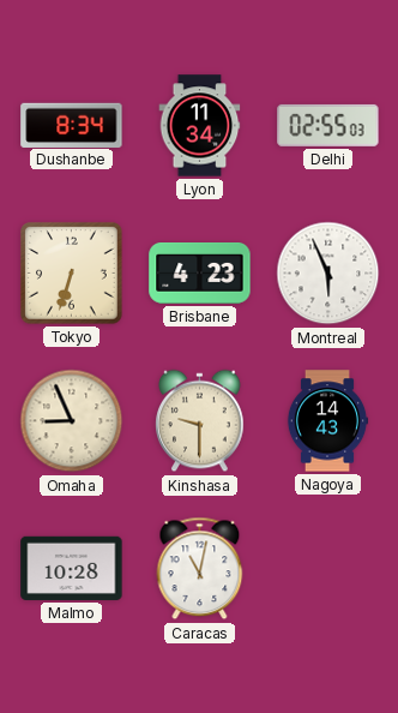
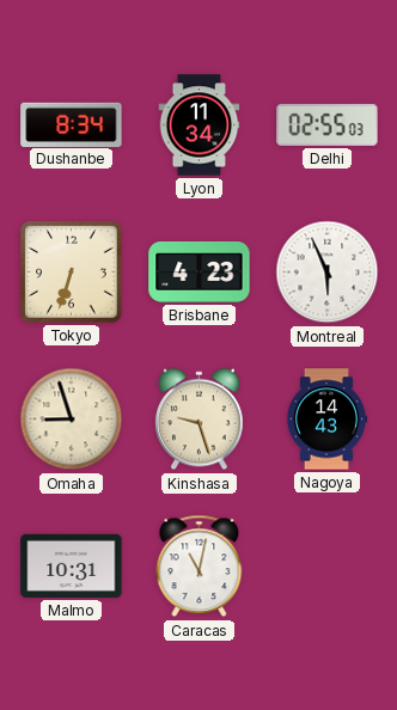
Omaha: 8:56 -> 8:57 (72, 420)
Kinshasa: 9:30 -> 9:27 (200, 420)
Malmo: 10:28 -> 10:31 (72, 565)
